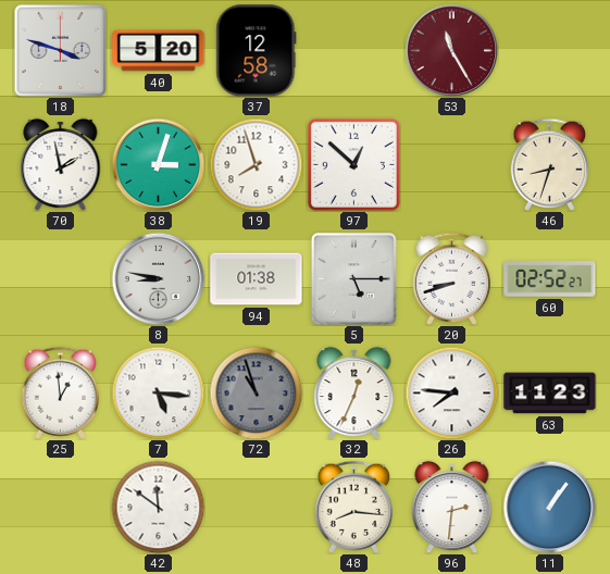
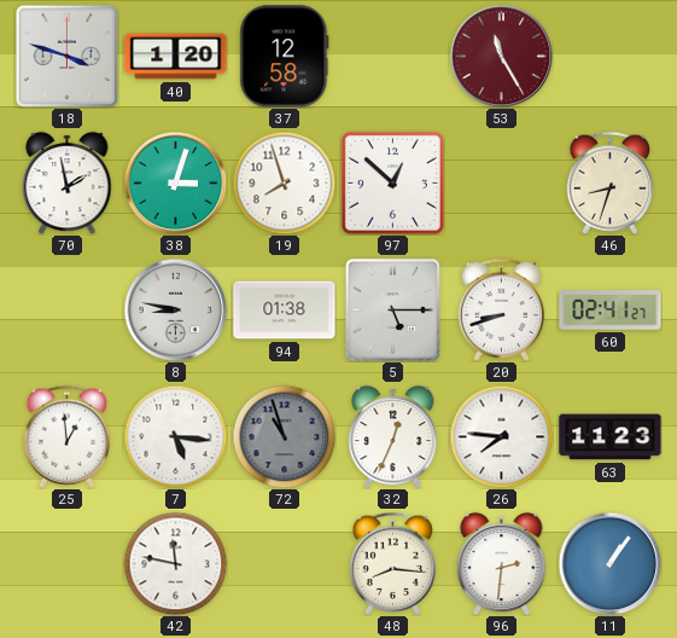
40: 5:20 -> 1:20 (176, 57)
60: 02:52 -> 02:41 (611, 311)
42: 11:51 -> 11:47 (175, 563)
